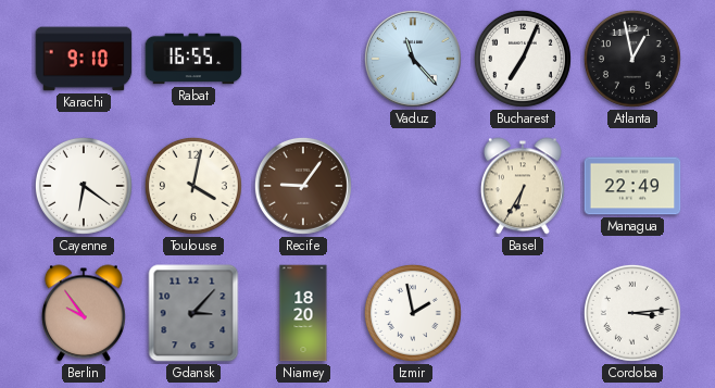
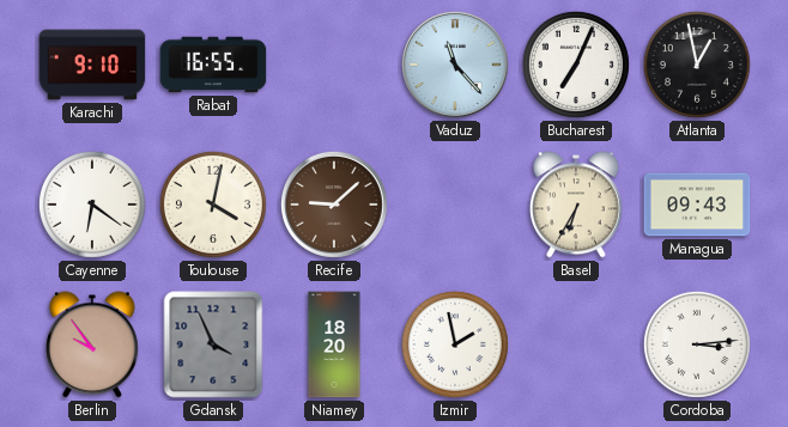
Recife: 9:06 -> 9:08 (334, 205)
Managua: 22:49 -> 09:43 (697, 205)
Gdansk: 3:07 -> 3:56 (213, 344)
